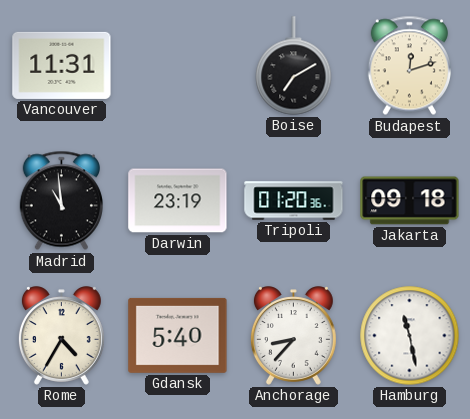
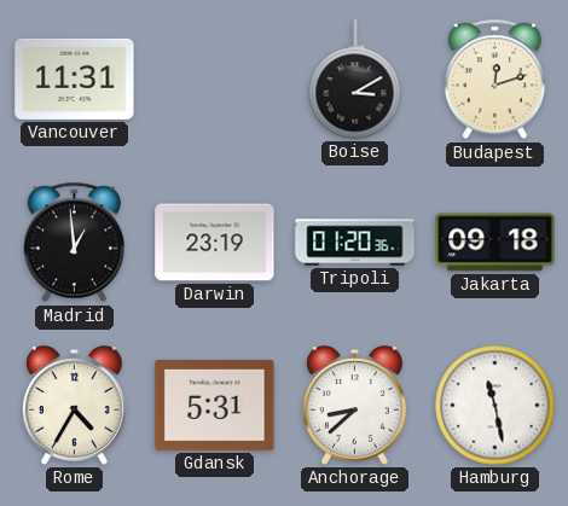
Boise: 7:10 -> 3:10 (355, 80)
Madrid: 10:59 -> 12:59 (74, 243)
Gdansk: 5:40 -> 5:31 (215, 405)
Anchorage: 8:37 -> 8:38 (354, 406)
